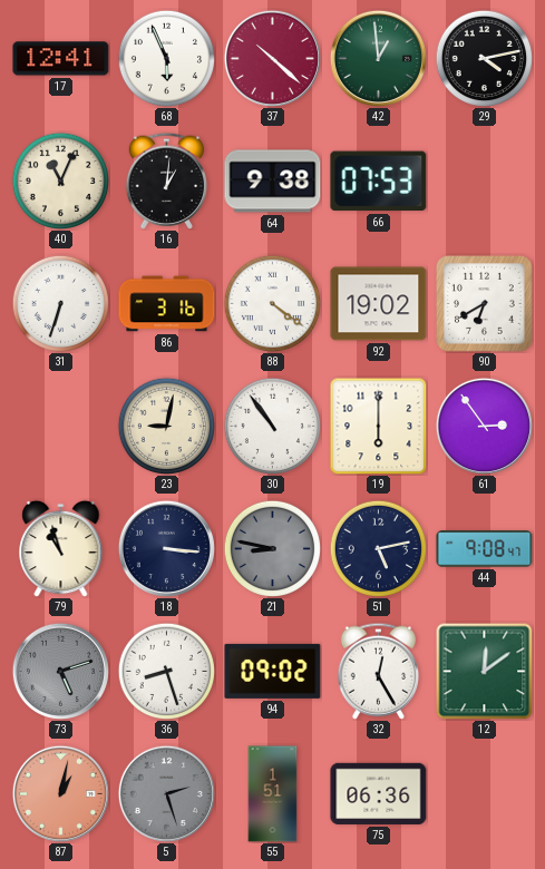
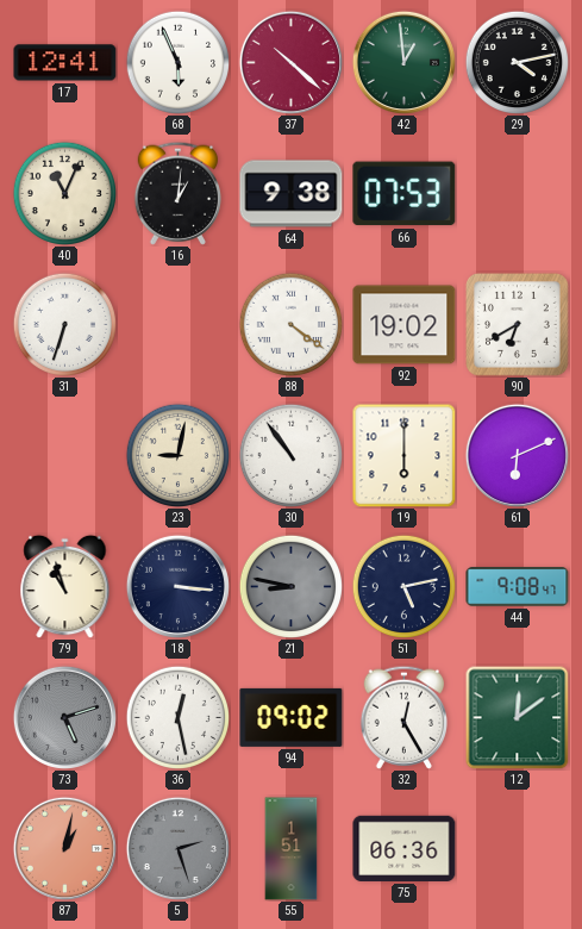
86: 3:16 -> none (167, 304)
61: 2:54 -> 6:11 (517, 455)
36: 8:27 -> 12:28 (177, 717)
